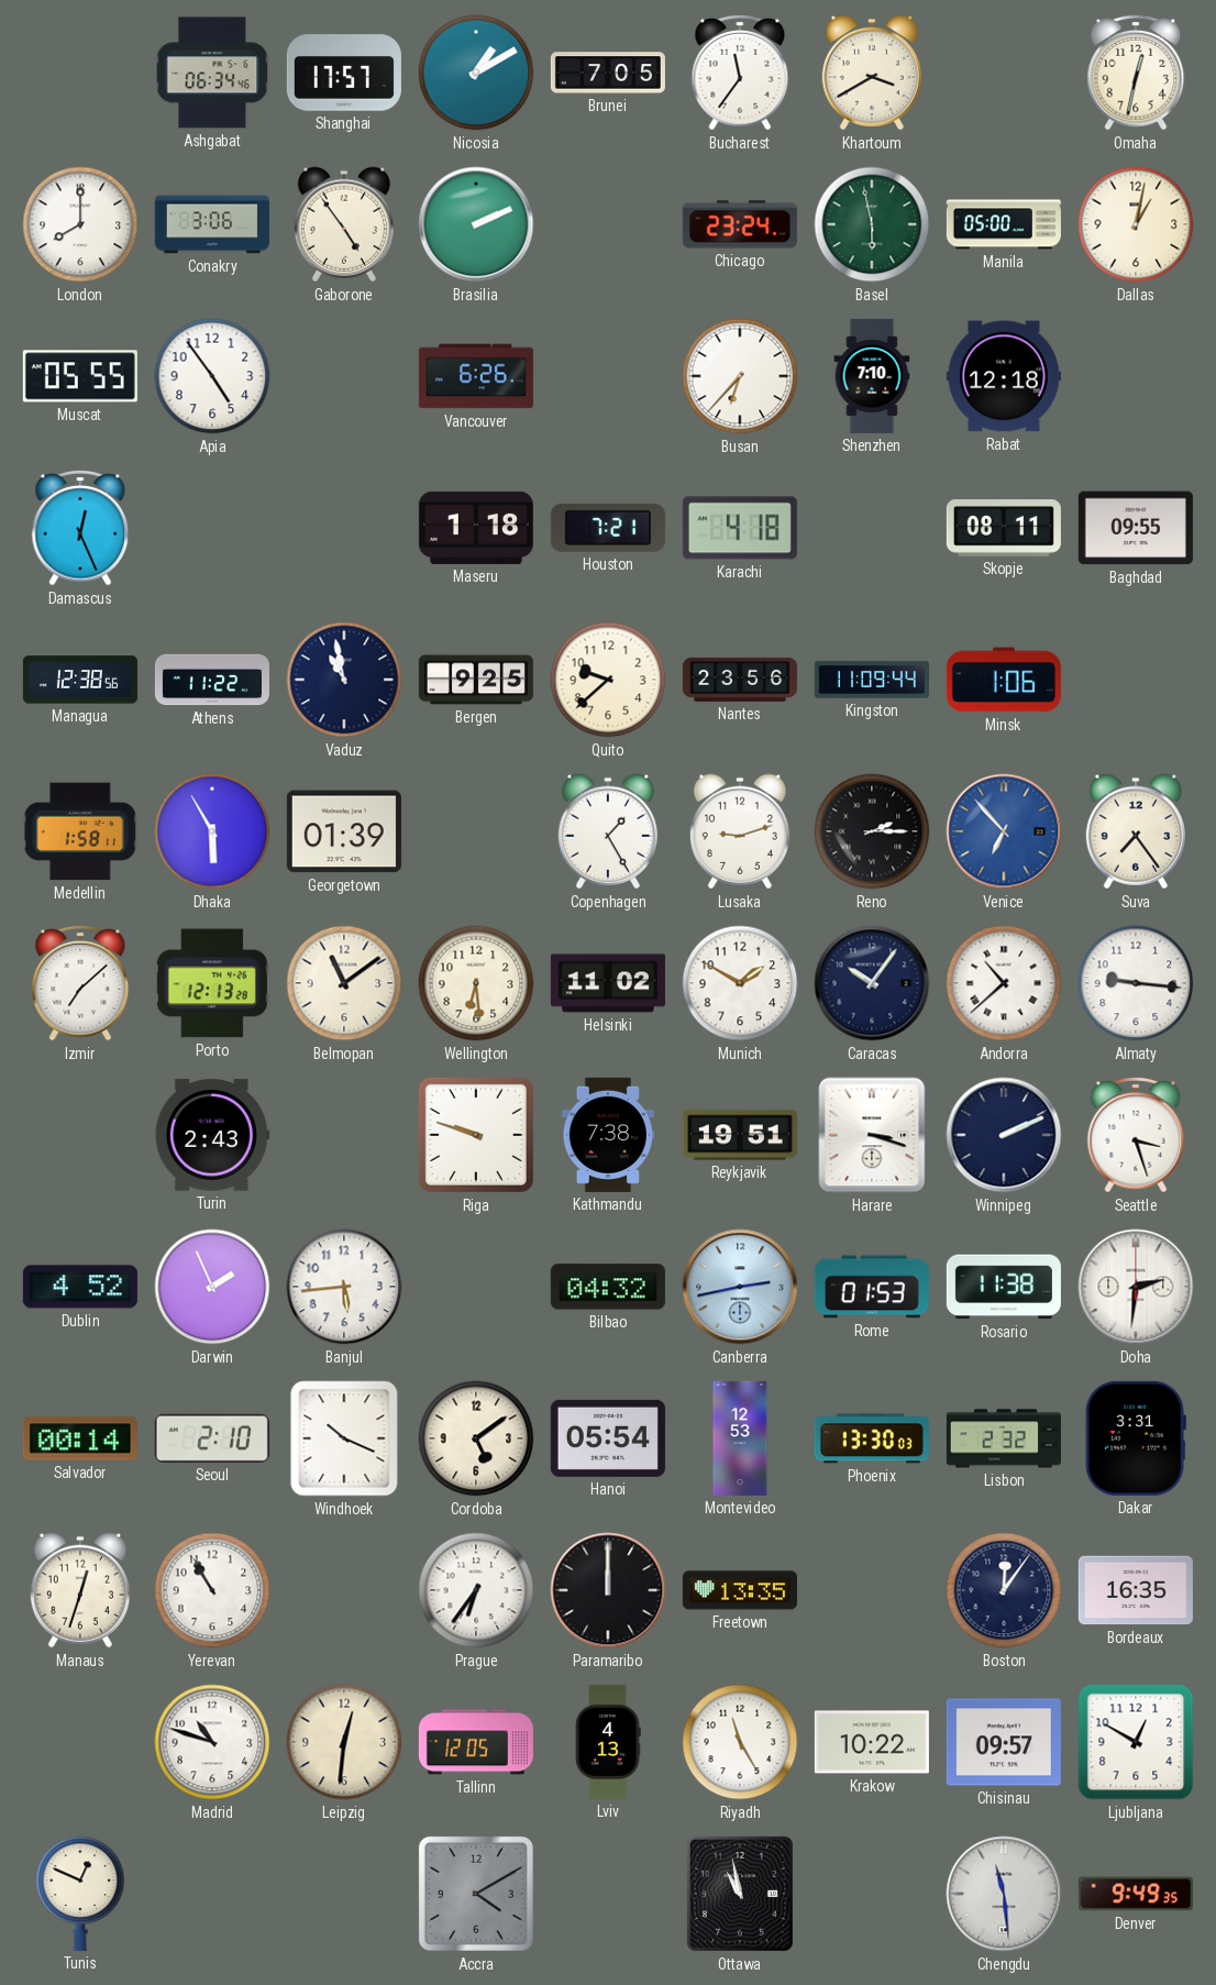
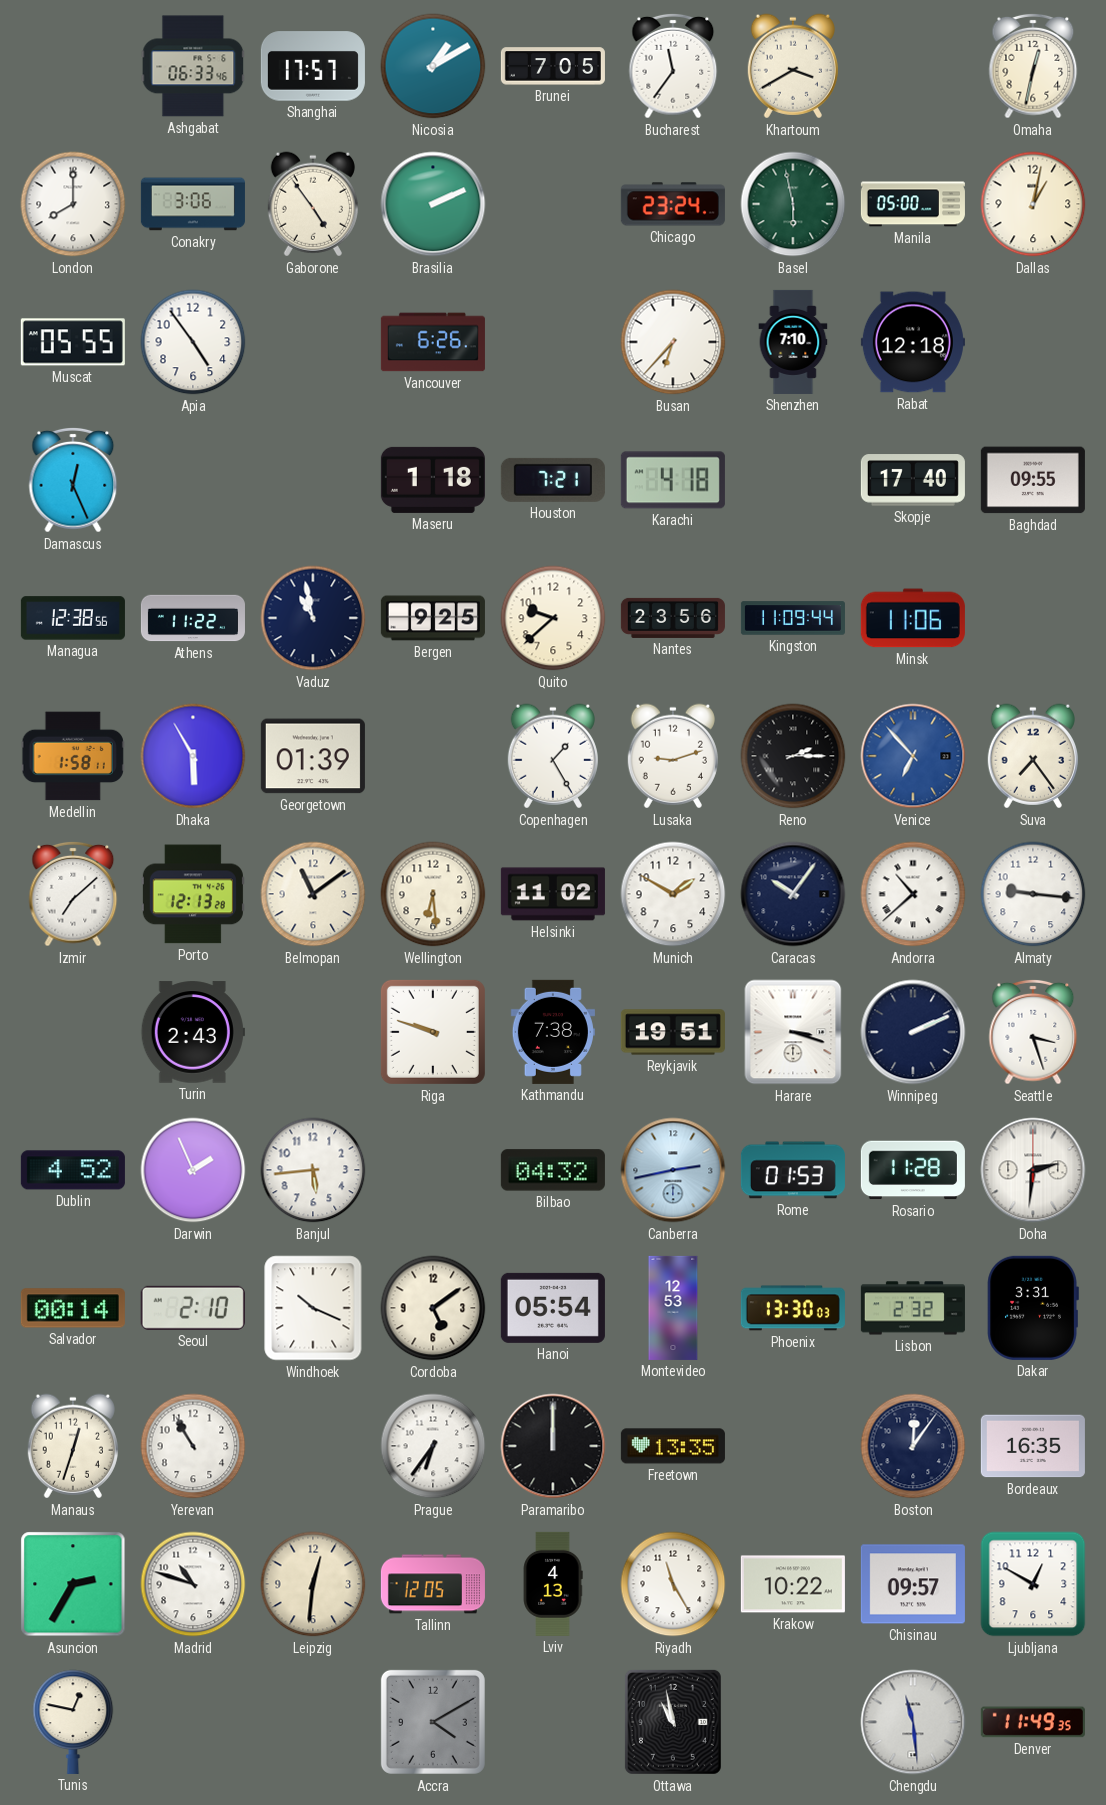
Ashgabat: 06:34 -> 06:33 (193, 66)
Skopje: 08:11 -> 17:40 (913, 480)
Minsk: 1:06 -> 11:06 (913, 618)
Rosario: 11:38 -> 11:28 (913, 1170)
Asuncion: none -> 2:35 (73, 1584)
Tunis: 12:49 -> 12:47 (73, 1722)
Denver: 9:49 -> 11:49 (1033, 1722)
